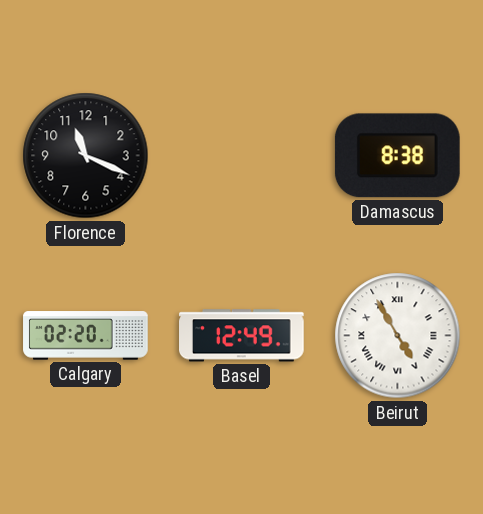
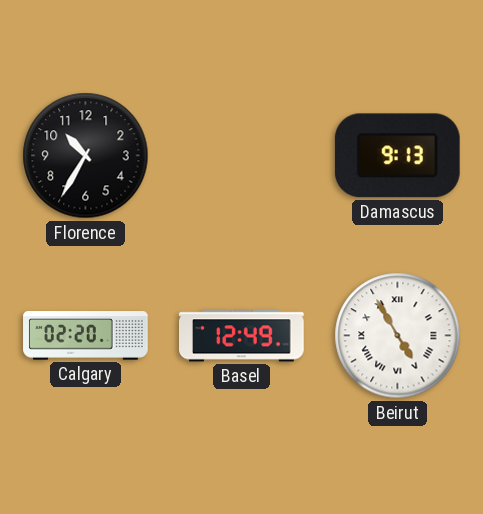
Florence: 11:19 -> 10:35 (86, 156)
Damascus: 8:38 -> 9:13 (397, 156)
